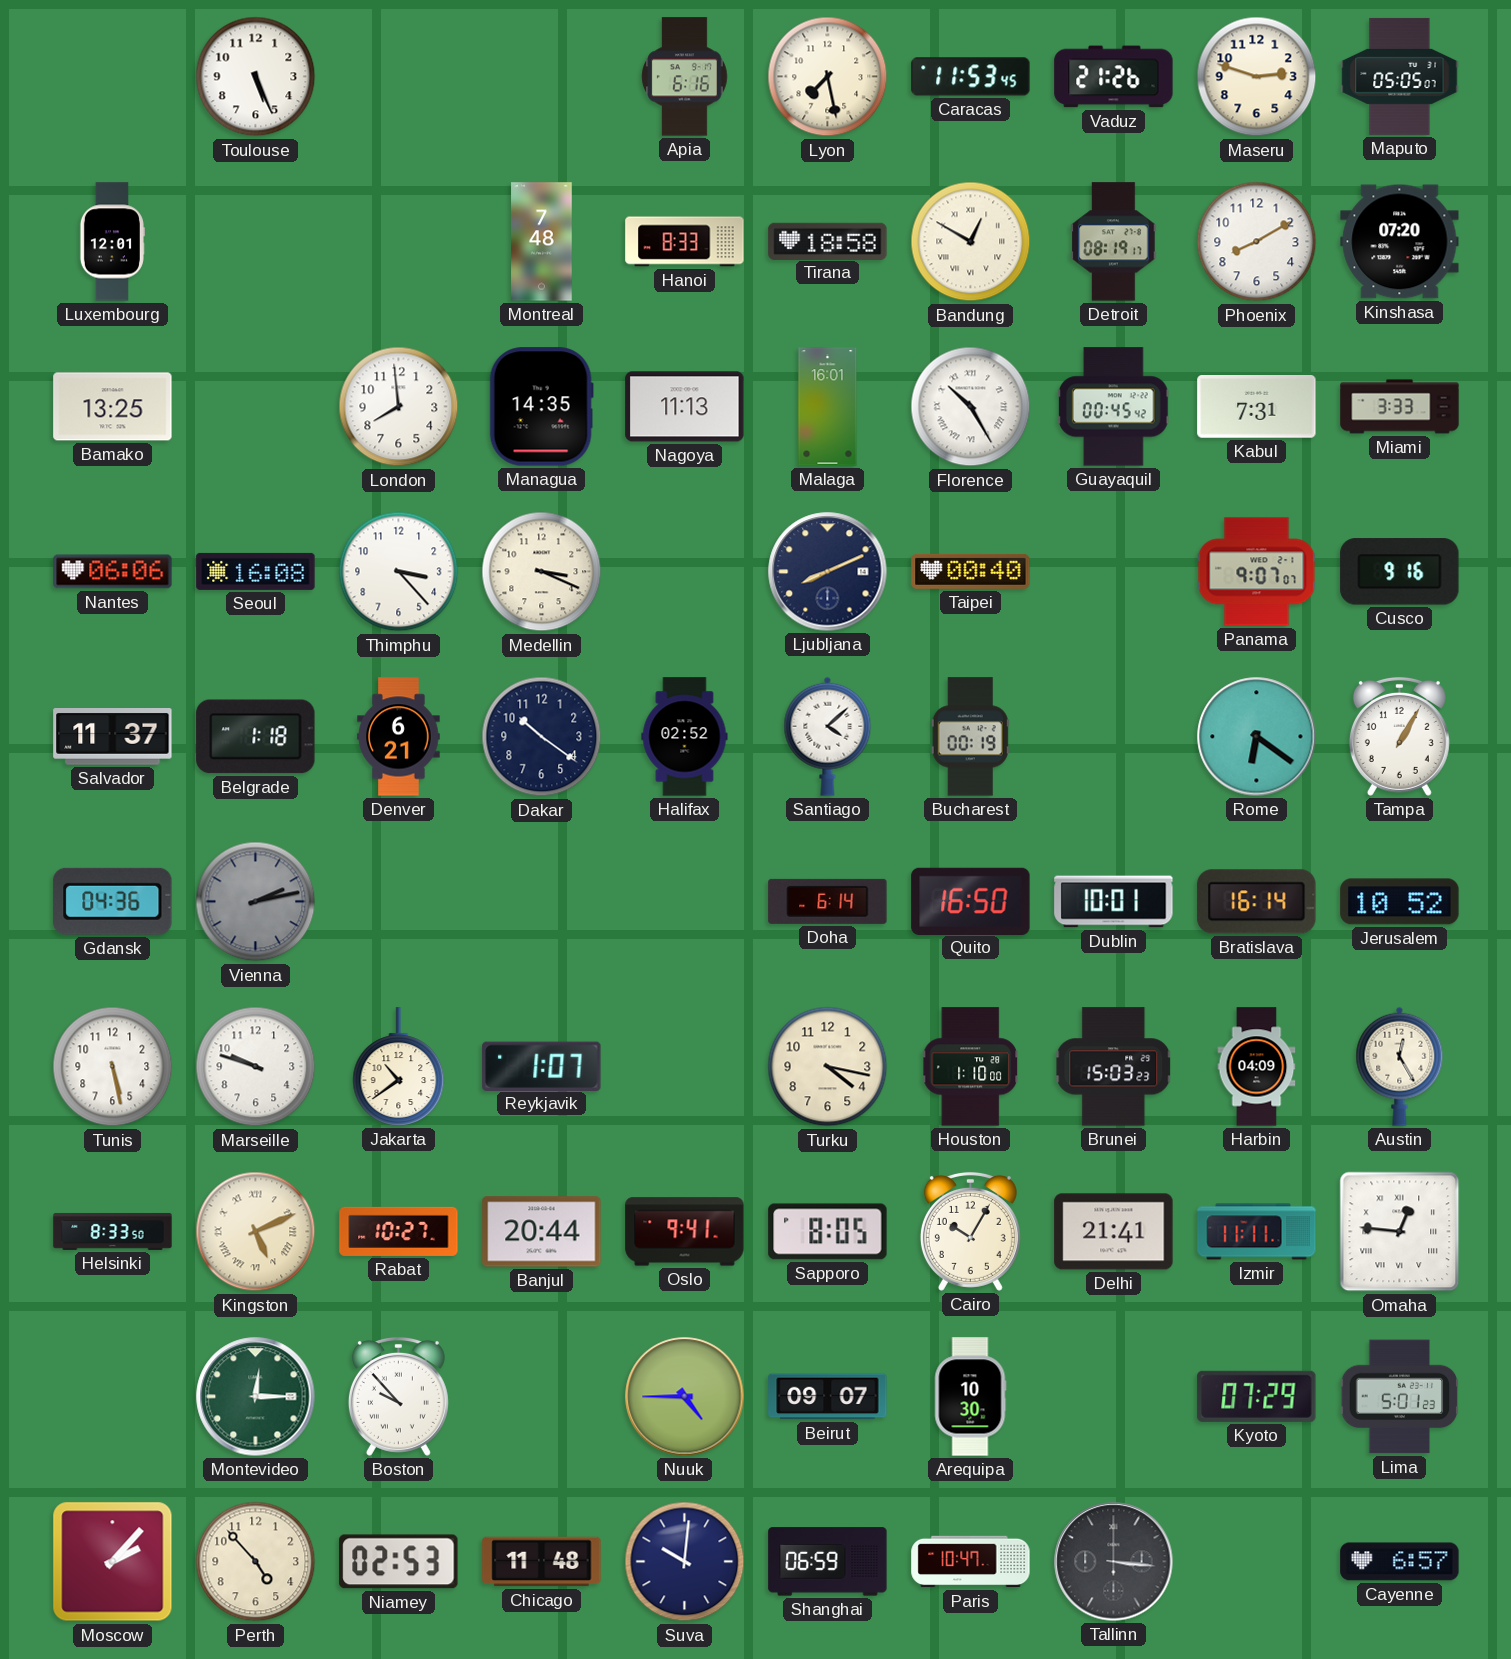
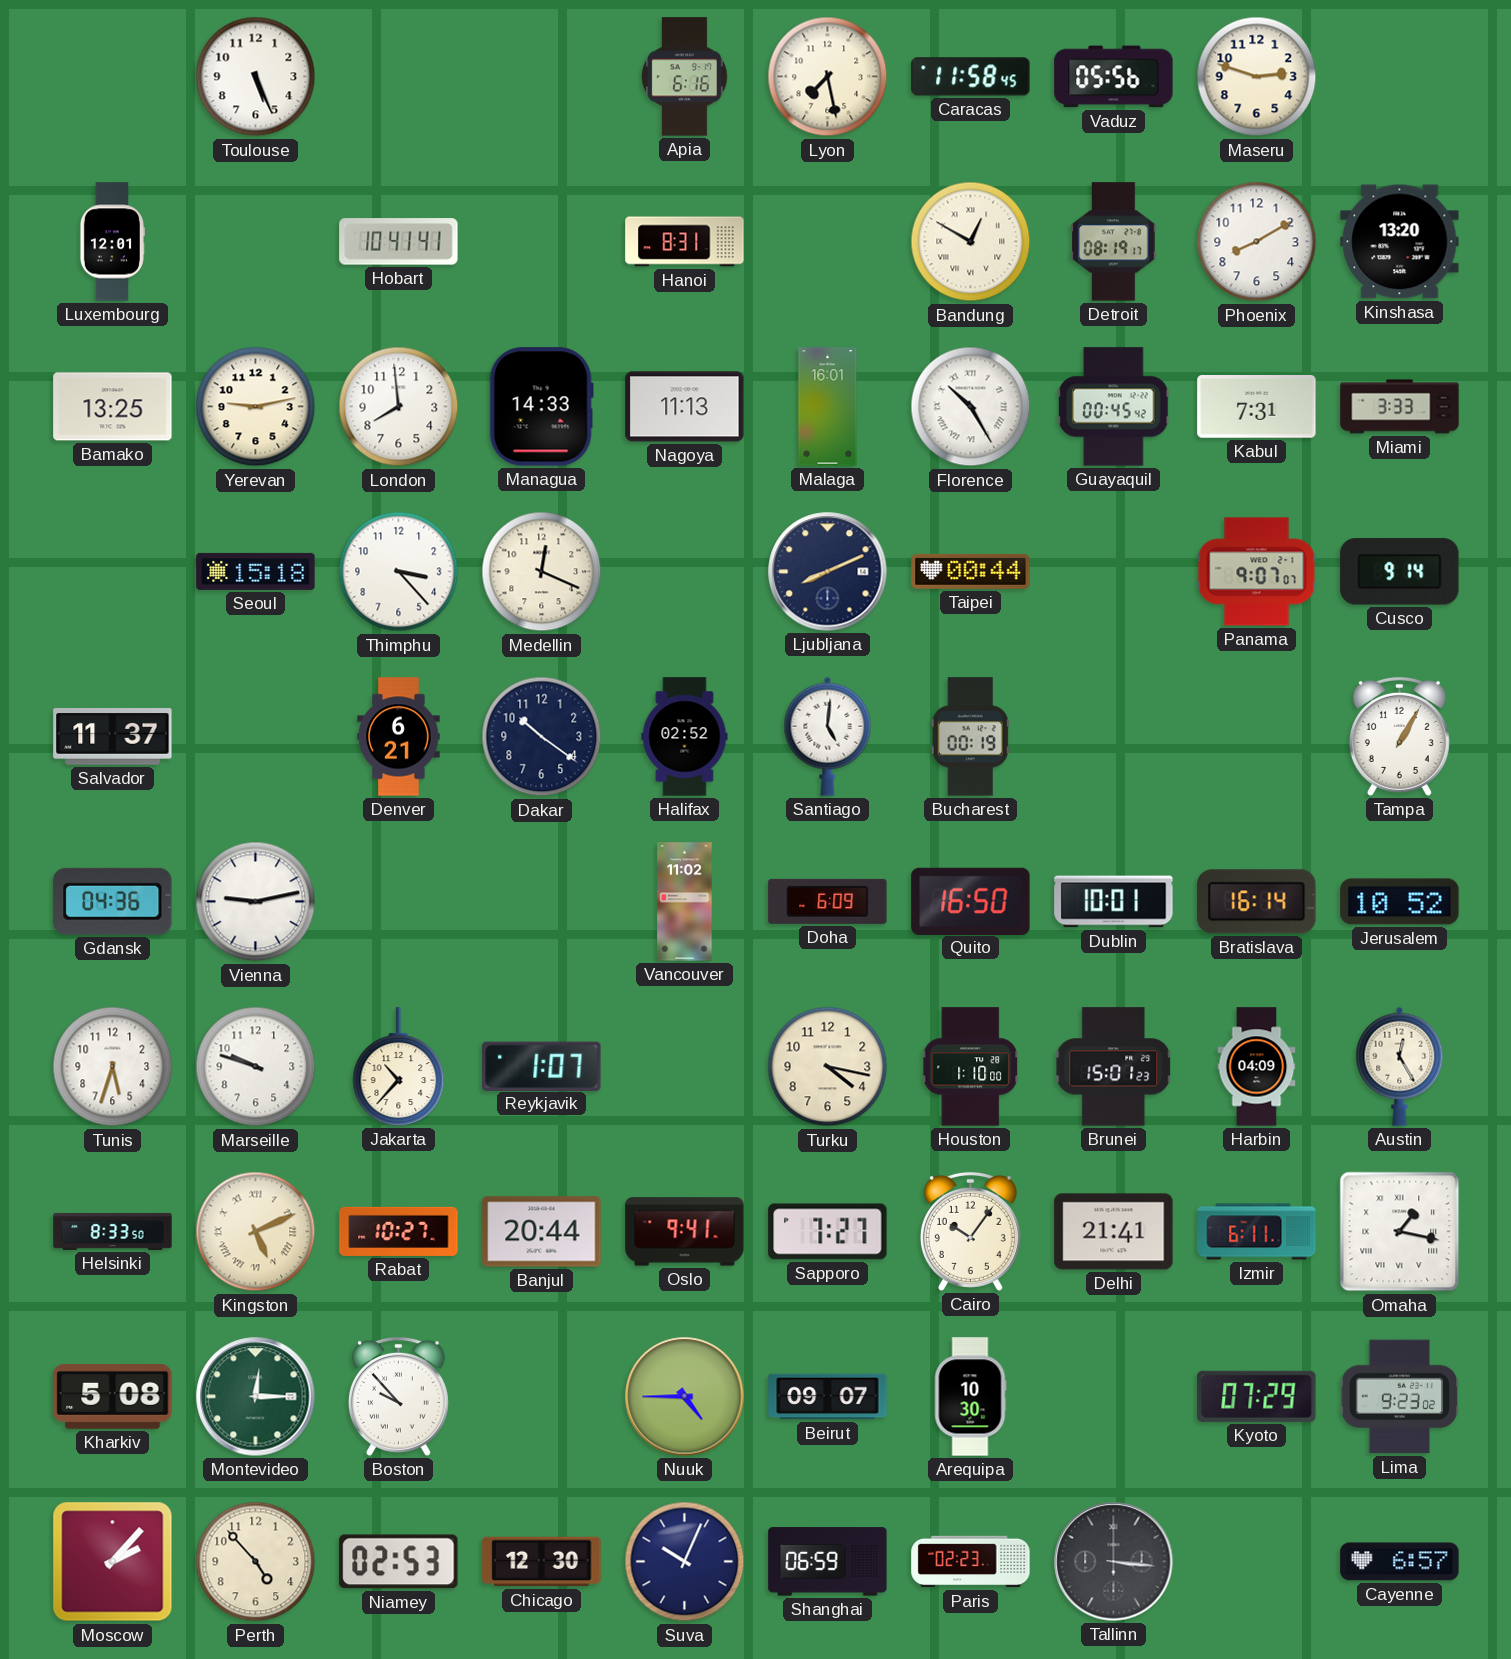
Caracas: 11:53 -> 11:58 (971, 77)
Vaduz: 21:26 -> 05:56 (1114, 77)
Maputo: 05:05 -> none (1400, 76)
Hobart: none -> 10:41 (399, 242)
Montreal: 7:48 -> none (542, 242)
Hanoi: 8:33 -> 8:31 (685, 242)
Tirana: 18:58 -> none (828, 241)
Kinshasa: 07:20 -> 13:20 (1400, 242)
Yerevan: none -> 9:13 (256, 407)
Managua: 14:35 -> 14:33 (541, 407)
Nantes: 06:06 -> none (113, 572)
Seoul: 16:08 -> 15:18 (256, 571)
Medellin: 3:19 -> 12:19 (542, 572)
Taipei: 00:40 -> 00:44 (971, 571)
Cusco: 9:16 -> 9:14 (1400, 572)
Belgrade: 1:18 -> none (256, 737)
Santiago: 4:08 -> 5:01 (828, 736)
Rome: 6:21 -> none (1257, 737)
Vienna: 2:13 -> 9:13 (256, 902)
Vienna dial: grey -> white (256, 902)
Vancouver: none -> 11:02 (685, 902)
Doha: 6:14 -> 6:09 (828, 901)
Tunis: 5:28 -> 5:33 (113, 1067)
Jakarta: 10:39 -> 10:37 (399, 1067)
Brunei: 15:03 -> 15:01 (1114, 1067)
Sapporo: 8:05 -> 7:27 (828, 1232)
Cairo: 10:05 -> 10:06 (970, 1231)
Izmir: 11:11 -> 6:11 (1257, 1232)
Omaha: 12:46 -> 1:17 (1400, 1232)
Kharkiv: none -> 5:08 (113, 1397)
Lima: 5:01 -> 9:23 (1400, 1397)
Chicago: 11:48 -> 12:30 (542, 1562)
Suva: 10:01 -> 10:04 (685, 1562)
Paris: 10:47 -> 02:23 (971, 1562)
